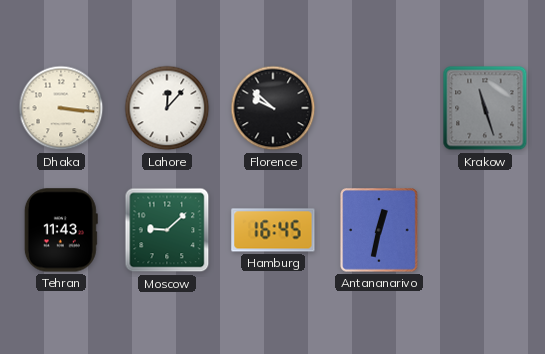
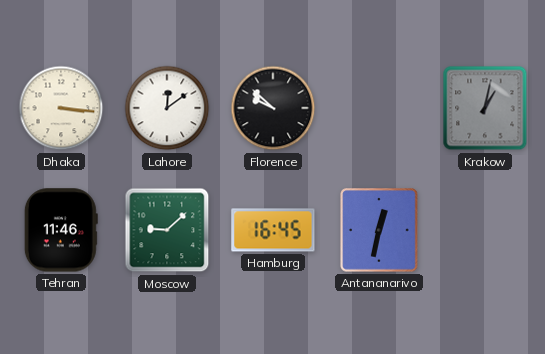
Lahore: 12:07 -> 12:09 (167, 108)
Krakow: 11:27 -> 1:02 (485, 108)
Tehran: 11:43 -> 11:46 (61, 230)
